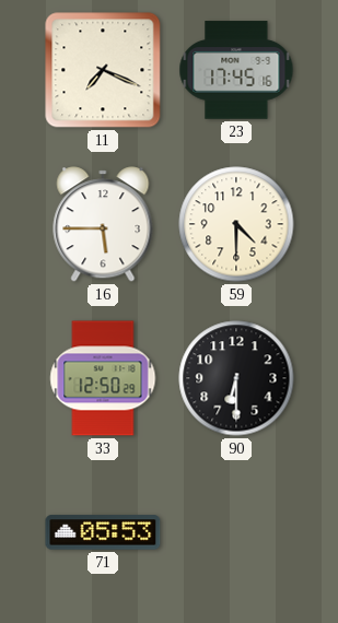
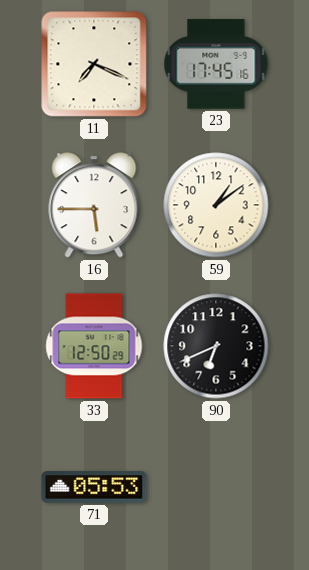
59: 4:30 -> 1:09 (216, 205)
90: 6:30 -> 6:41 (216, 346)
